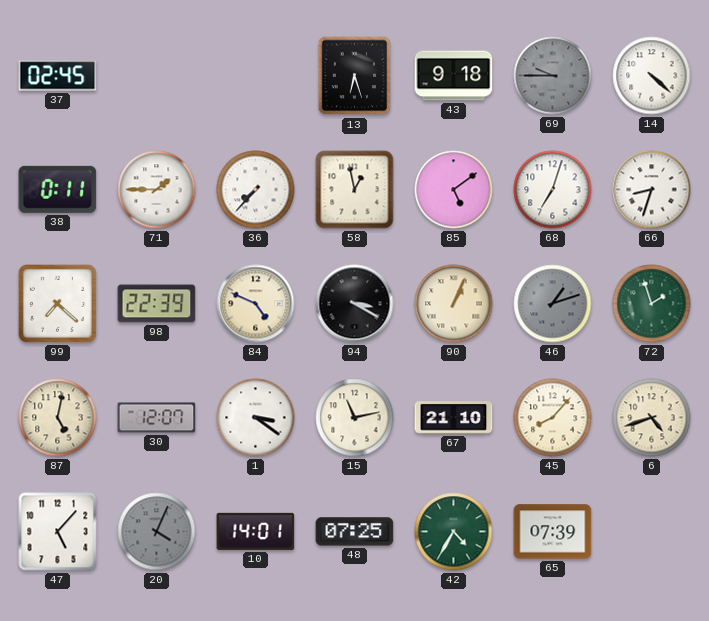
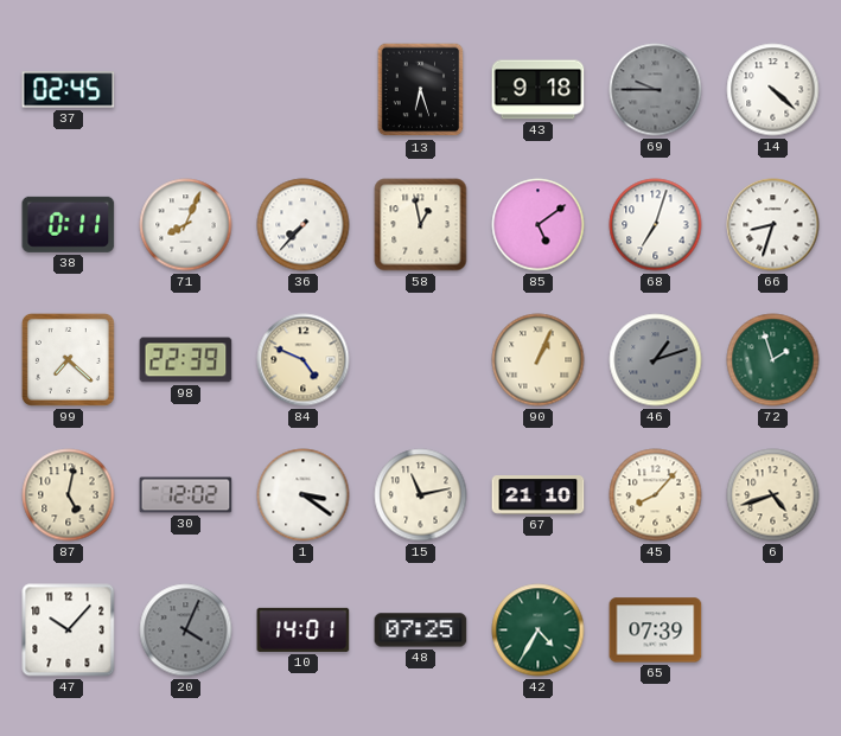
71: 1:45 -> 8:04 (186, 225)
94: 3:20 -> none (355, 304)
30: 12:07 -> 12:02 (186, 495)
47: 5:07 -> 10:07 (69, 631)
